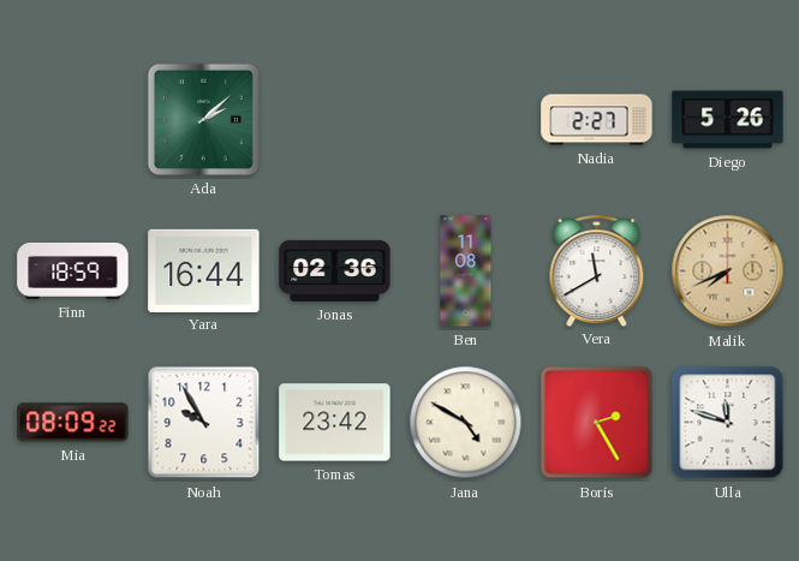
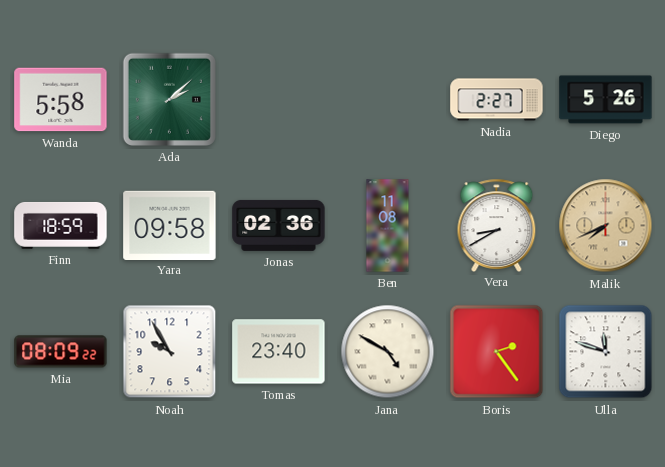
Wanda: none -> 5:58 (61, 100)
Yara: 16:44 -> 09:58 (170, 225)
Vera: 11:40 -> 8:40 (497, 225)
Tomas: 23:42 -> 23:40 (279, 352)
Boris: 2:25 -> 2:24 (497, 352)
